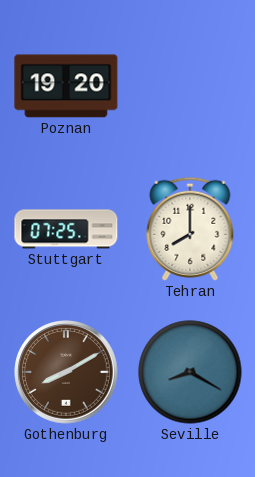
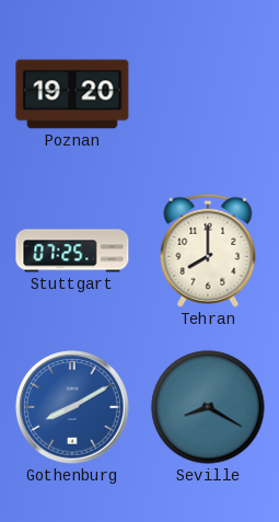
Gothenburg dial: brown -> blue (72, 407)
